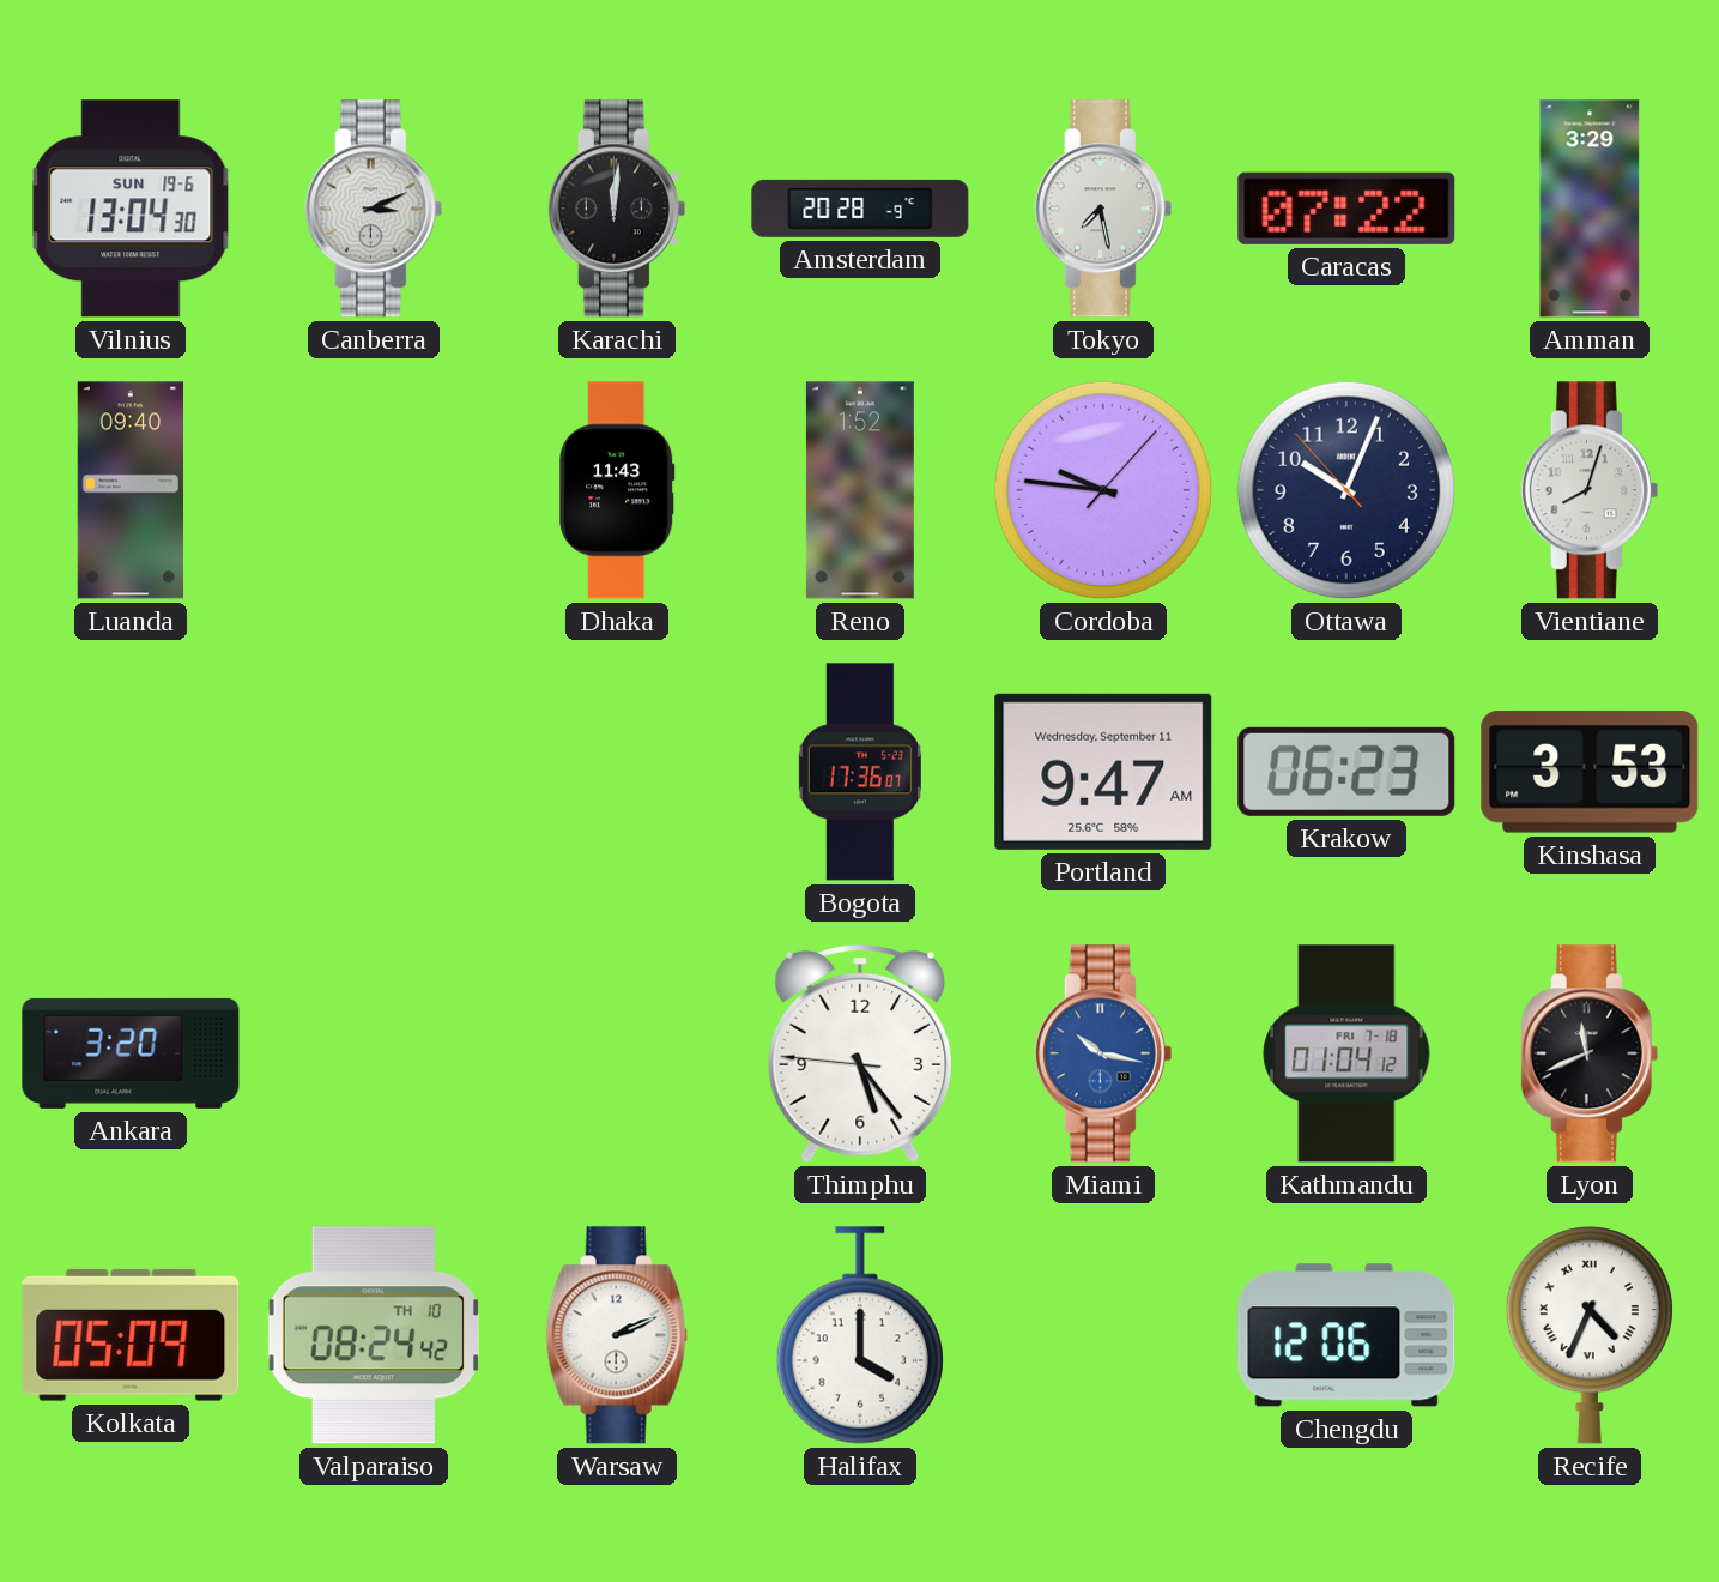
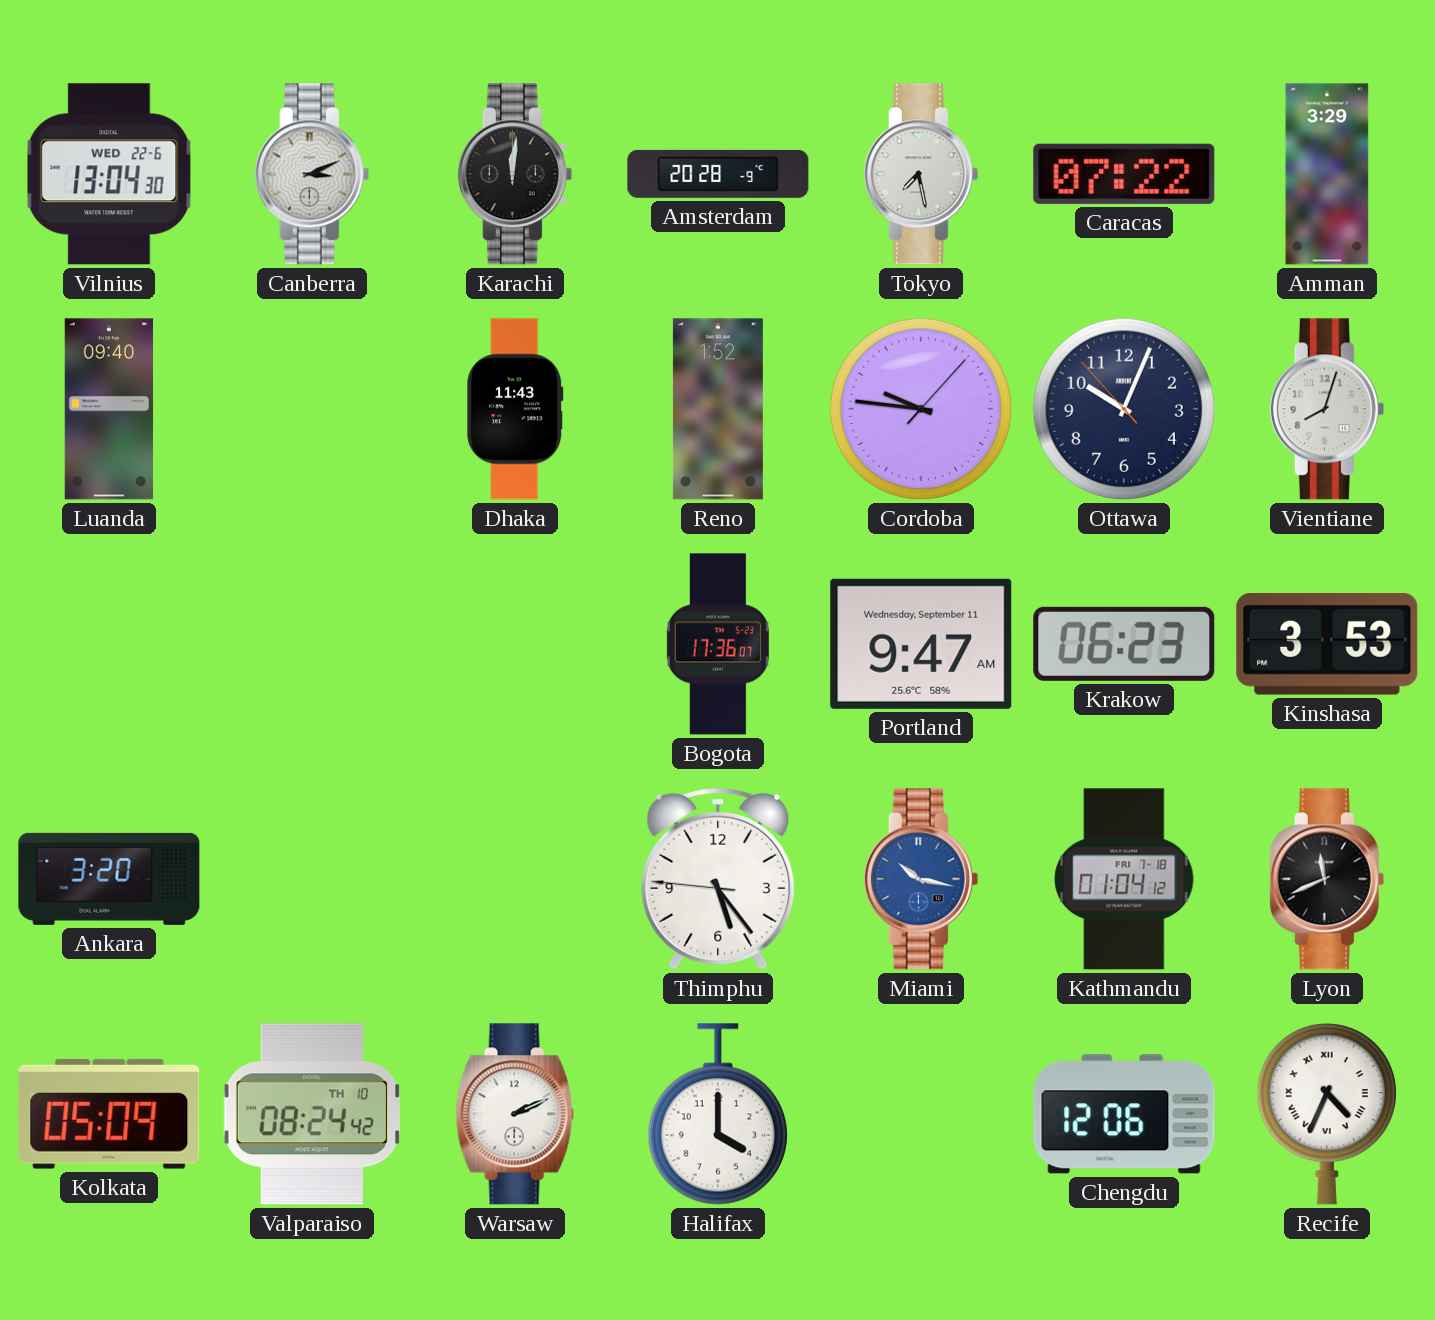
Vilnius date: SUN 19-6 -> WED 22-6 (109, 174)
